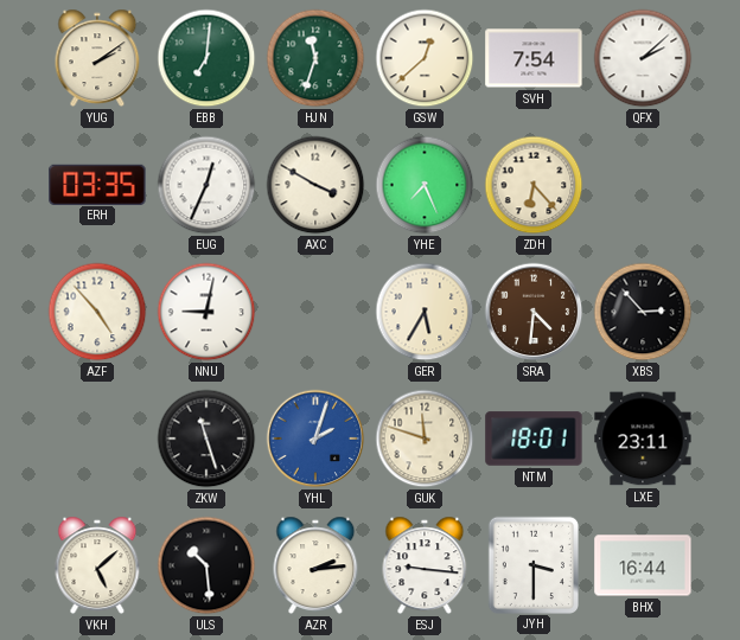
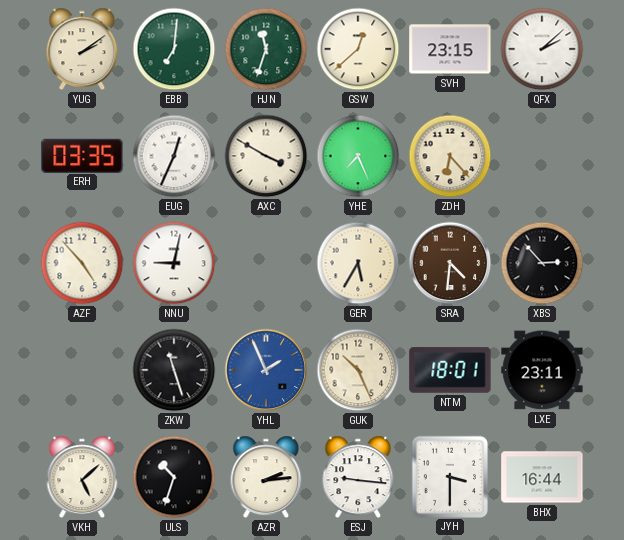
SVH: 7:54 -> 23:15 (450, 49)
YHL: 2:03 -> 1:56 (266, 370)
GUK: 11:48 -> 10:26 (358, 370)
ULS: 10:29 -> 10:33 (174, 477)
